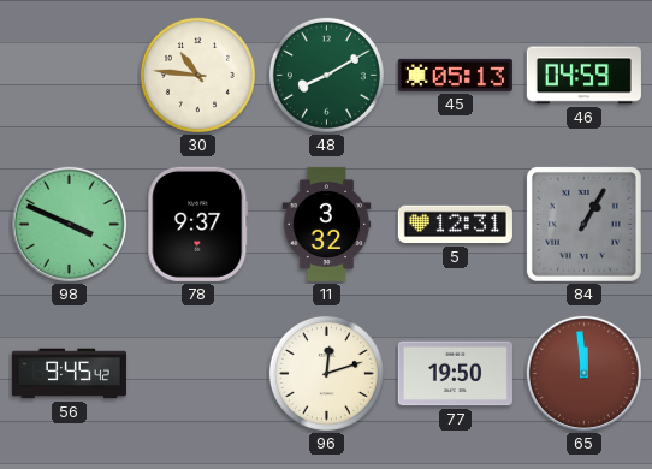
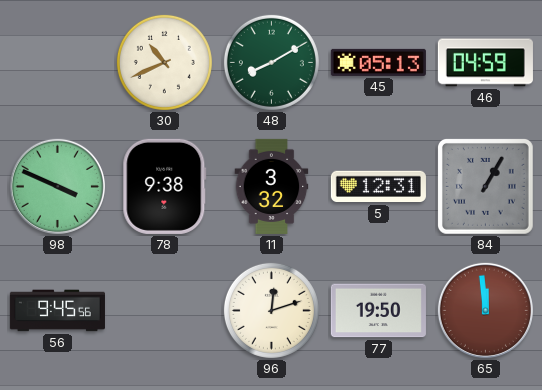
30: 10:46 -> 10:41 (164, 62)
78: 9:37 -> 9:38 (165, 186)
56: 9:45:42 -> 9:45:56 (57, 311)
